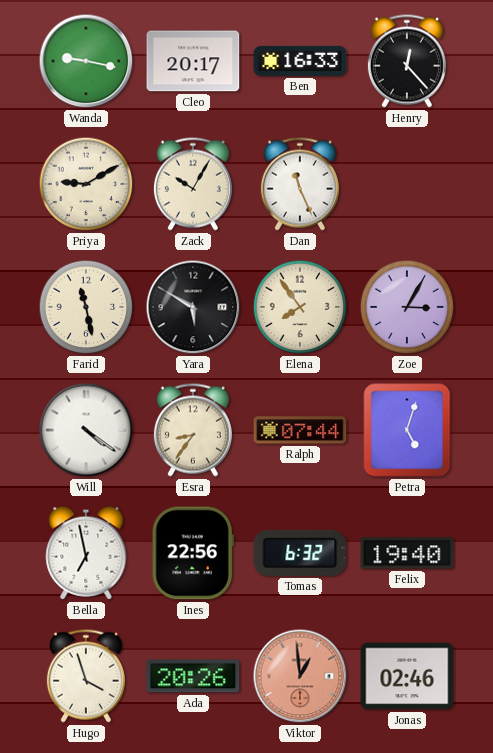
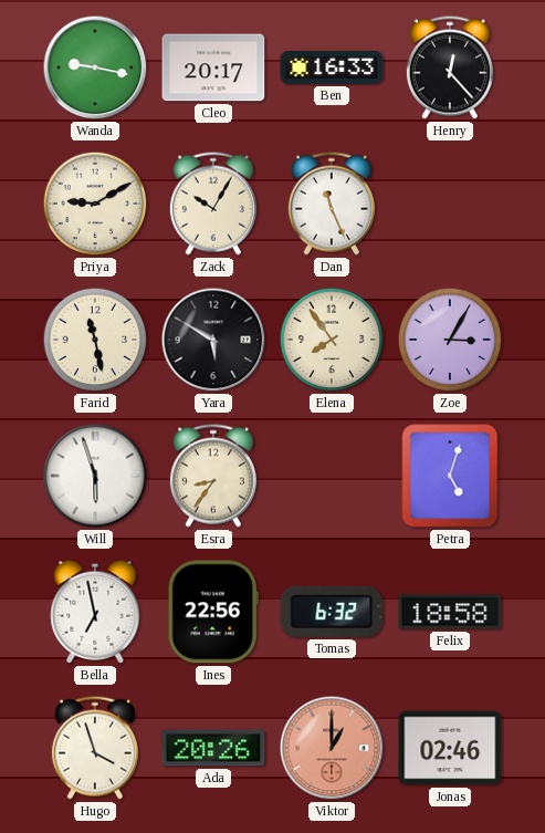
Will: 4:21 -> 5:57 (95, 476)
Ralph: 07:44 -> none (300, 430)
Felix: 19:40 -> 18:58 (450, 612)
Viktor: 12:59 -> 1:00 (332, 748)
